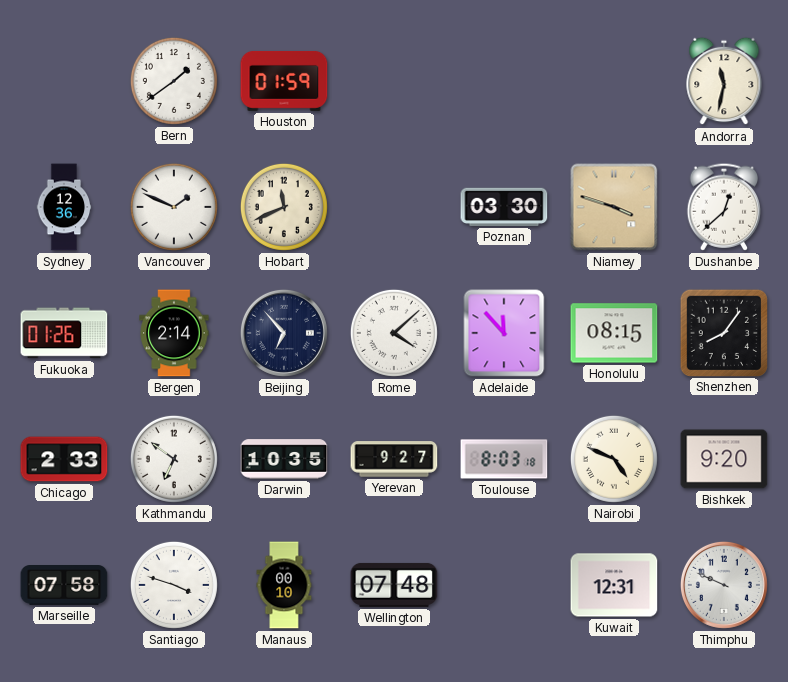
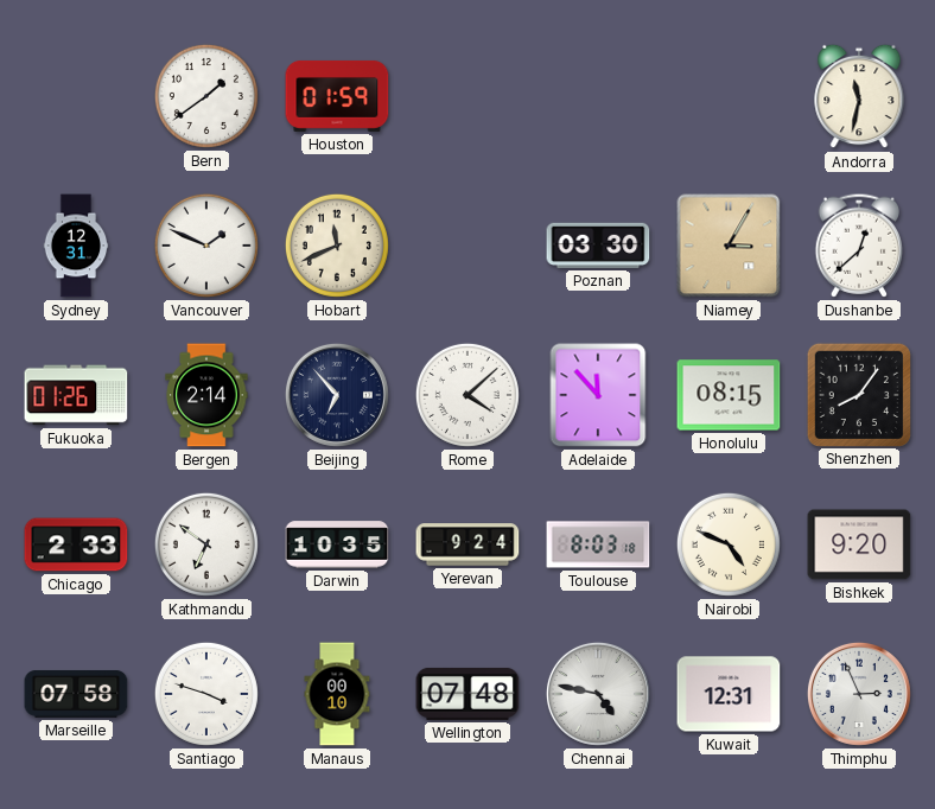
Sydney: 12:36 -> 12:31 (76, 246)
Niamey: 3:48 -> 3:05 (729, 246)
Yerevan: 9:27 -> 9:24 (467, 544)
Chennai: none -> 4:47 (598, 694)
Thimphu: 9:49 -> 2:56 (859, 694)
